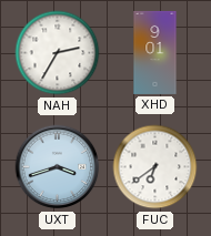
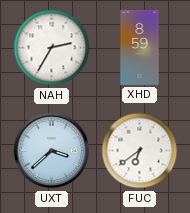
XHD: 9:01 -> 8:59 (140, 47)
UXT: 3:42 -> 3:38 (52, 151)
